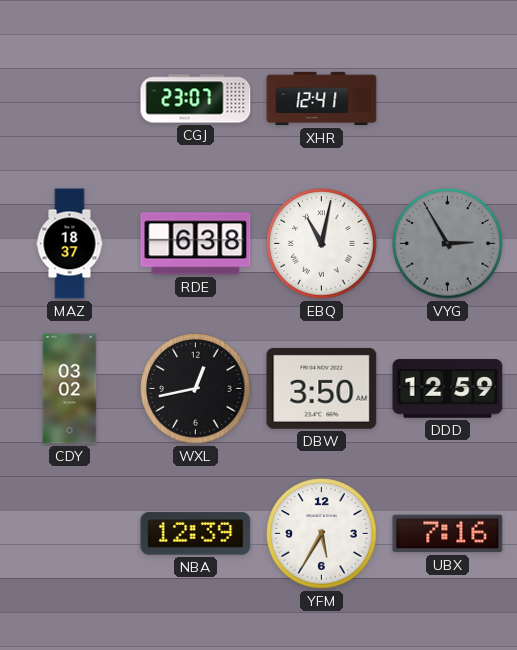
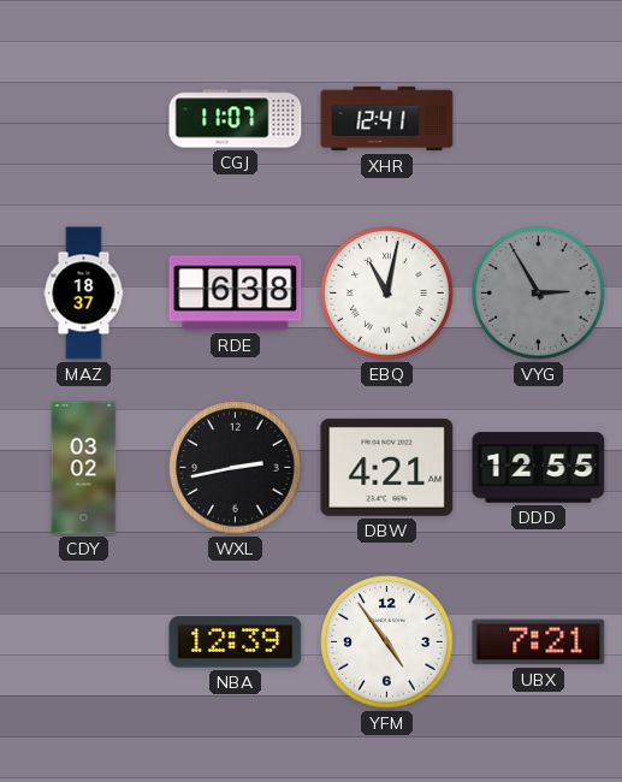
CGJ: 23:07 -> 11:07 (236, 119)
WXL: 12:43 -> 2:43 (236, 468)
DBW: 3:50 -> 4:21 (387, 467)
DDD: 12:59 -> 12:55 (539, 468)
YFM: 5:35 -> 4:54 (387, 642)
UBX: 7:16 -> 7:21 (539, 642)
